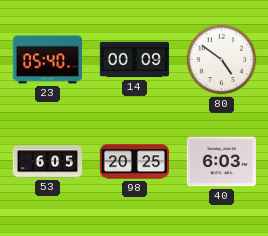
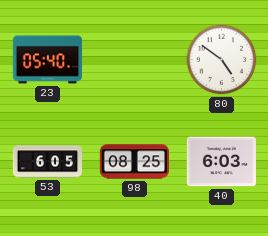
14: 00:09 -> none (134, 60)
98: 20:25 -> 08:25 (134, 162)
